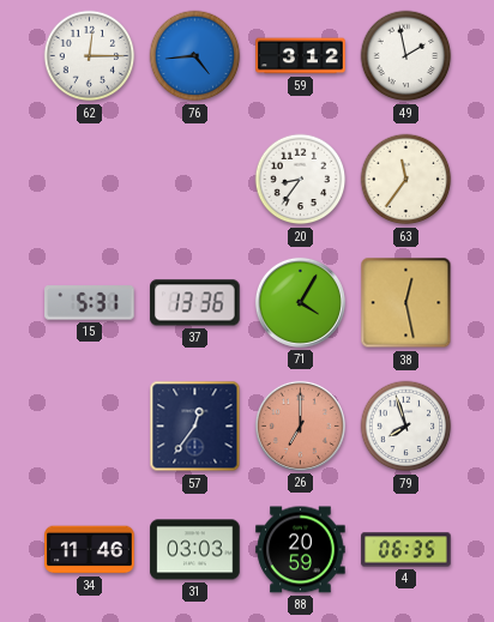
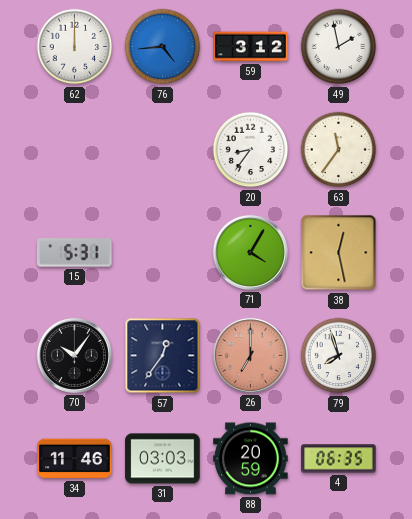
62: 12:15 -> 12:00 (75, 47)
37: 13:36 -> none (195, 303)
70: none -> 10:06 (74, 355)
